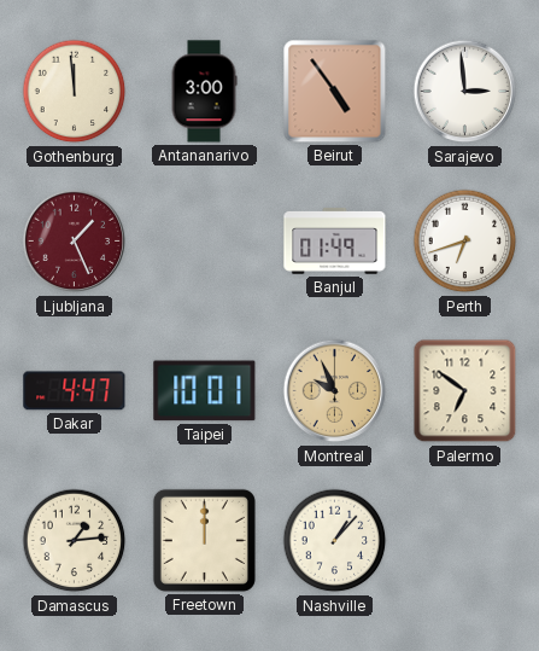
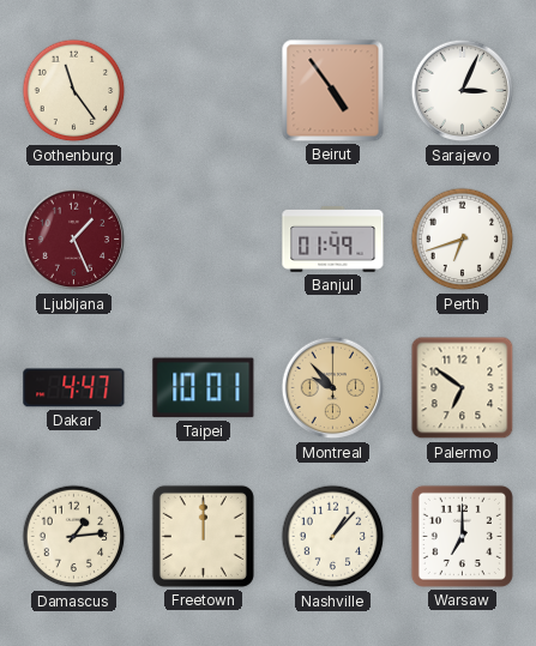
Gothenburg: 11:59 -> 11:24 (74, 91)
Antananarivo: 3:00 -> none (204, 92)
Sarajevo: 2:59 -> 3:04 (463, 91)
Montreal: 9:56 -> 9:53 (333, 388)
Warsaw: none -> 7:00 (462, 536)
